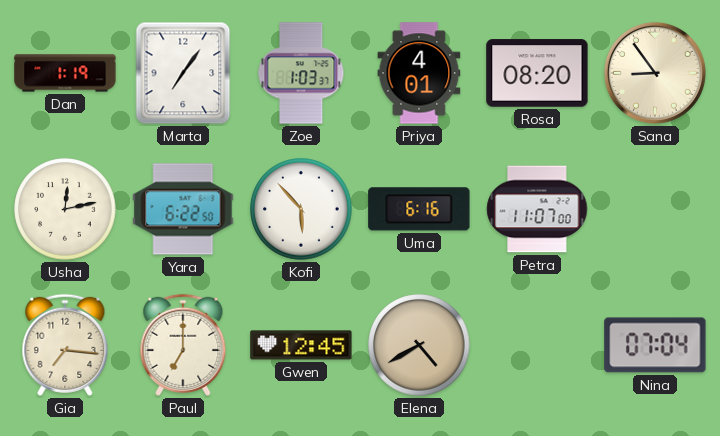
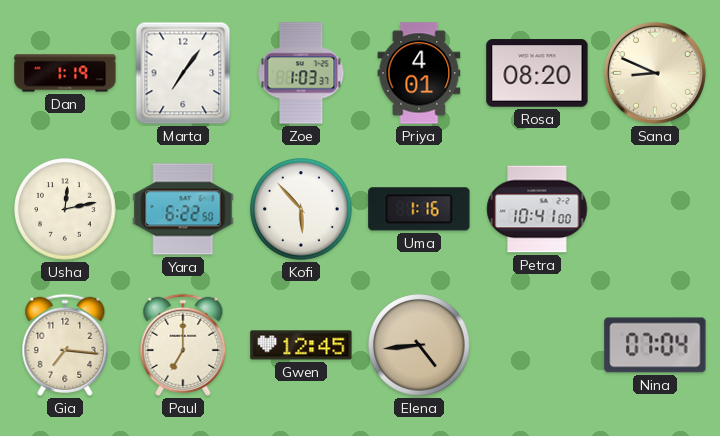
Sana: 8:54 -> 8:49 (655, 73)
Uma: 6:16 -> 1:16 (419, 209)
Petra: 11:07 -> 10:41 (537, 209)
Elena: 4:40 -> 4:44 (419, 345)
